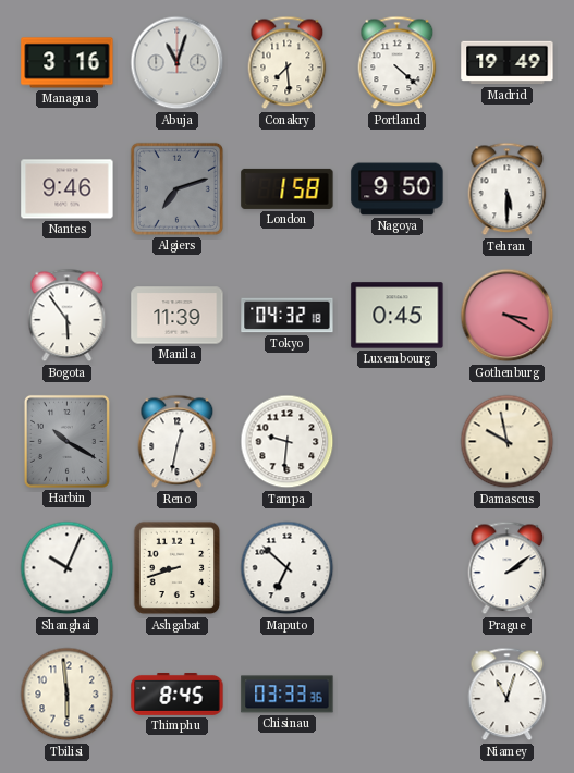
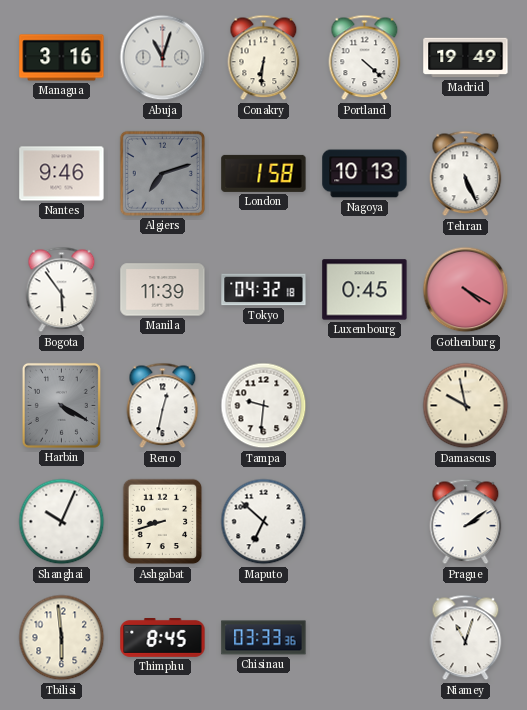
Conakry: 7:29 -> 6:31 (264, 58)
Nagoya: 9:50 -> 10:13 (365, 174)
Tehran: 5:30 -> 5:26 (466, 174)
Gothenburg: 3:20 -> 4:20 (466, 290)
Harbin: 10:20 -> 4:20 (61, 405)
